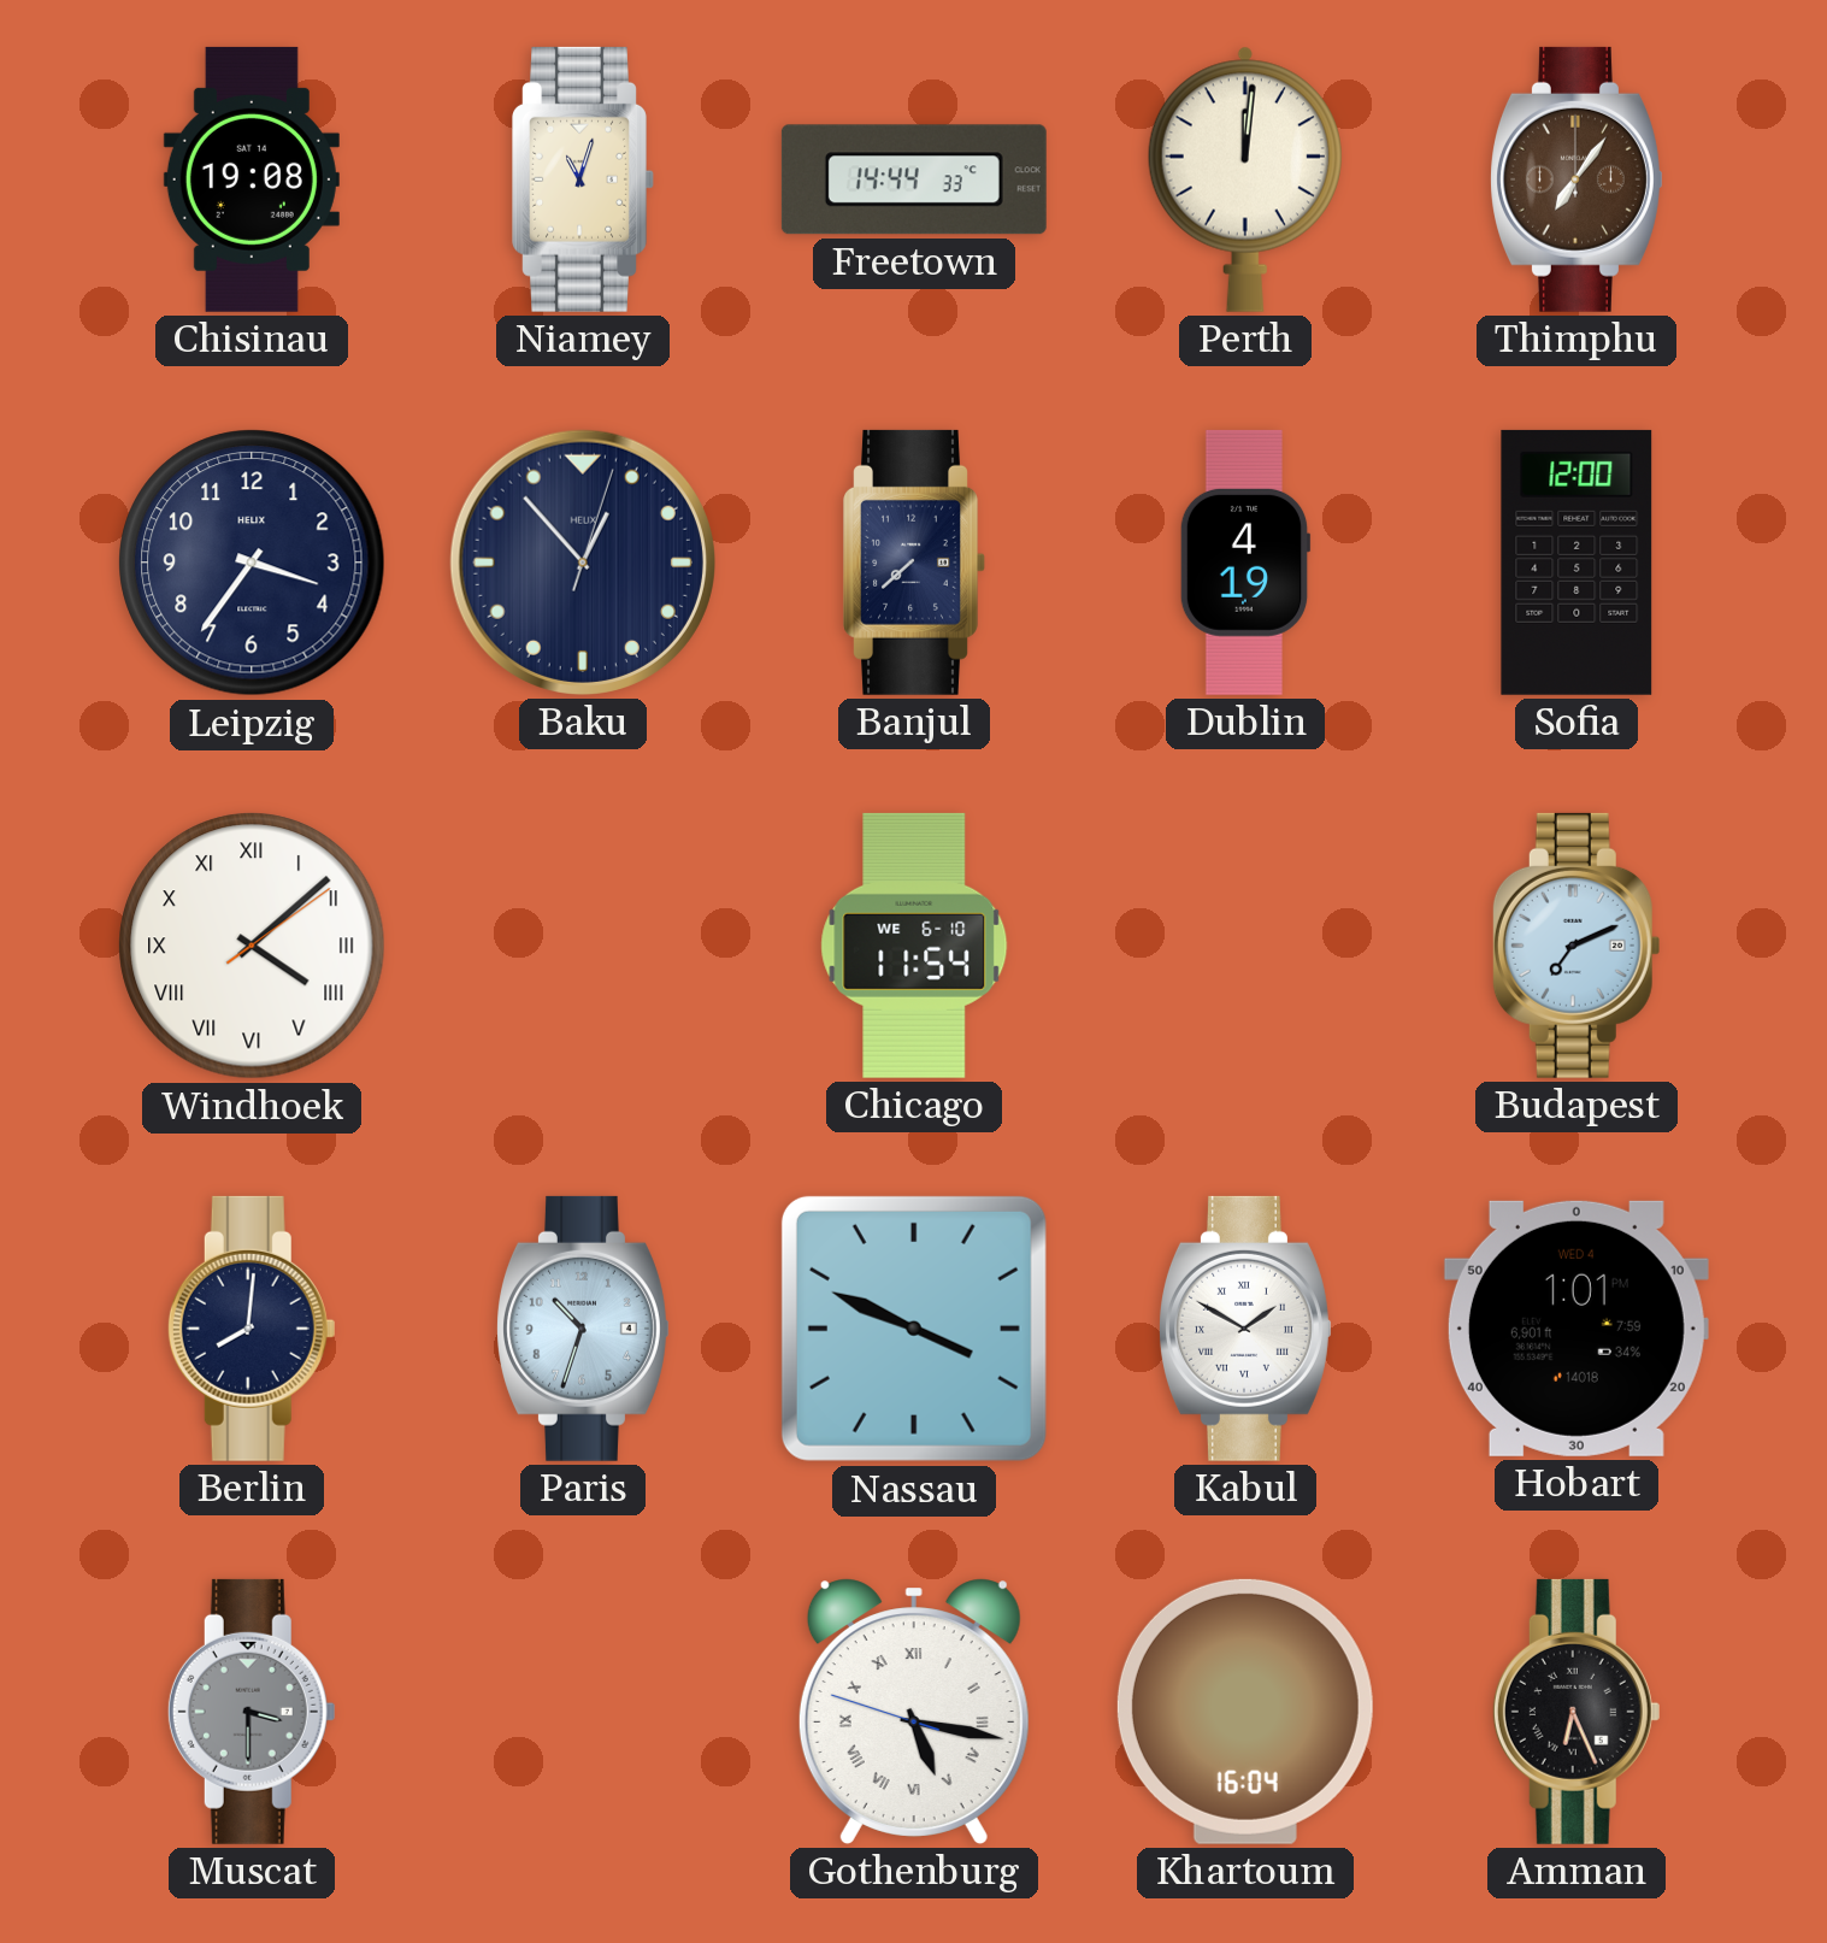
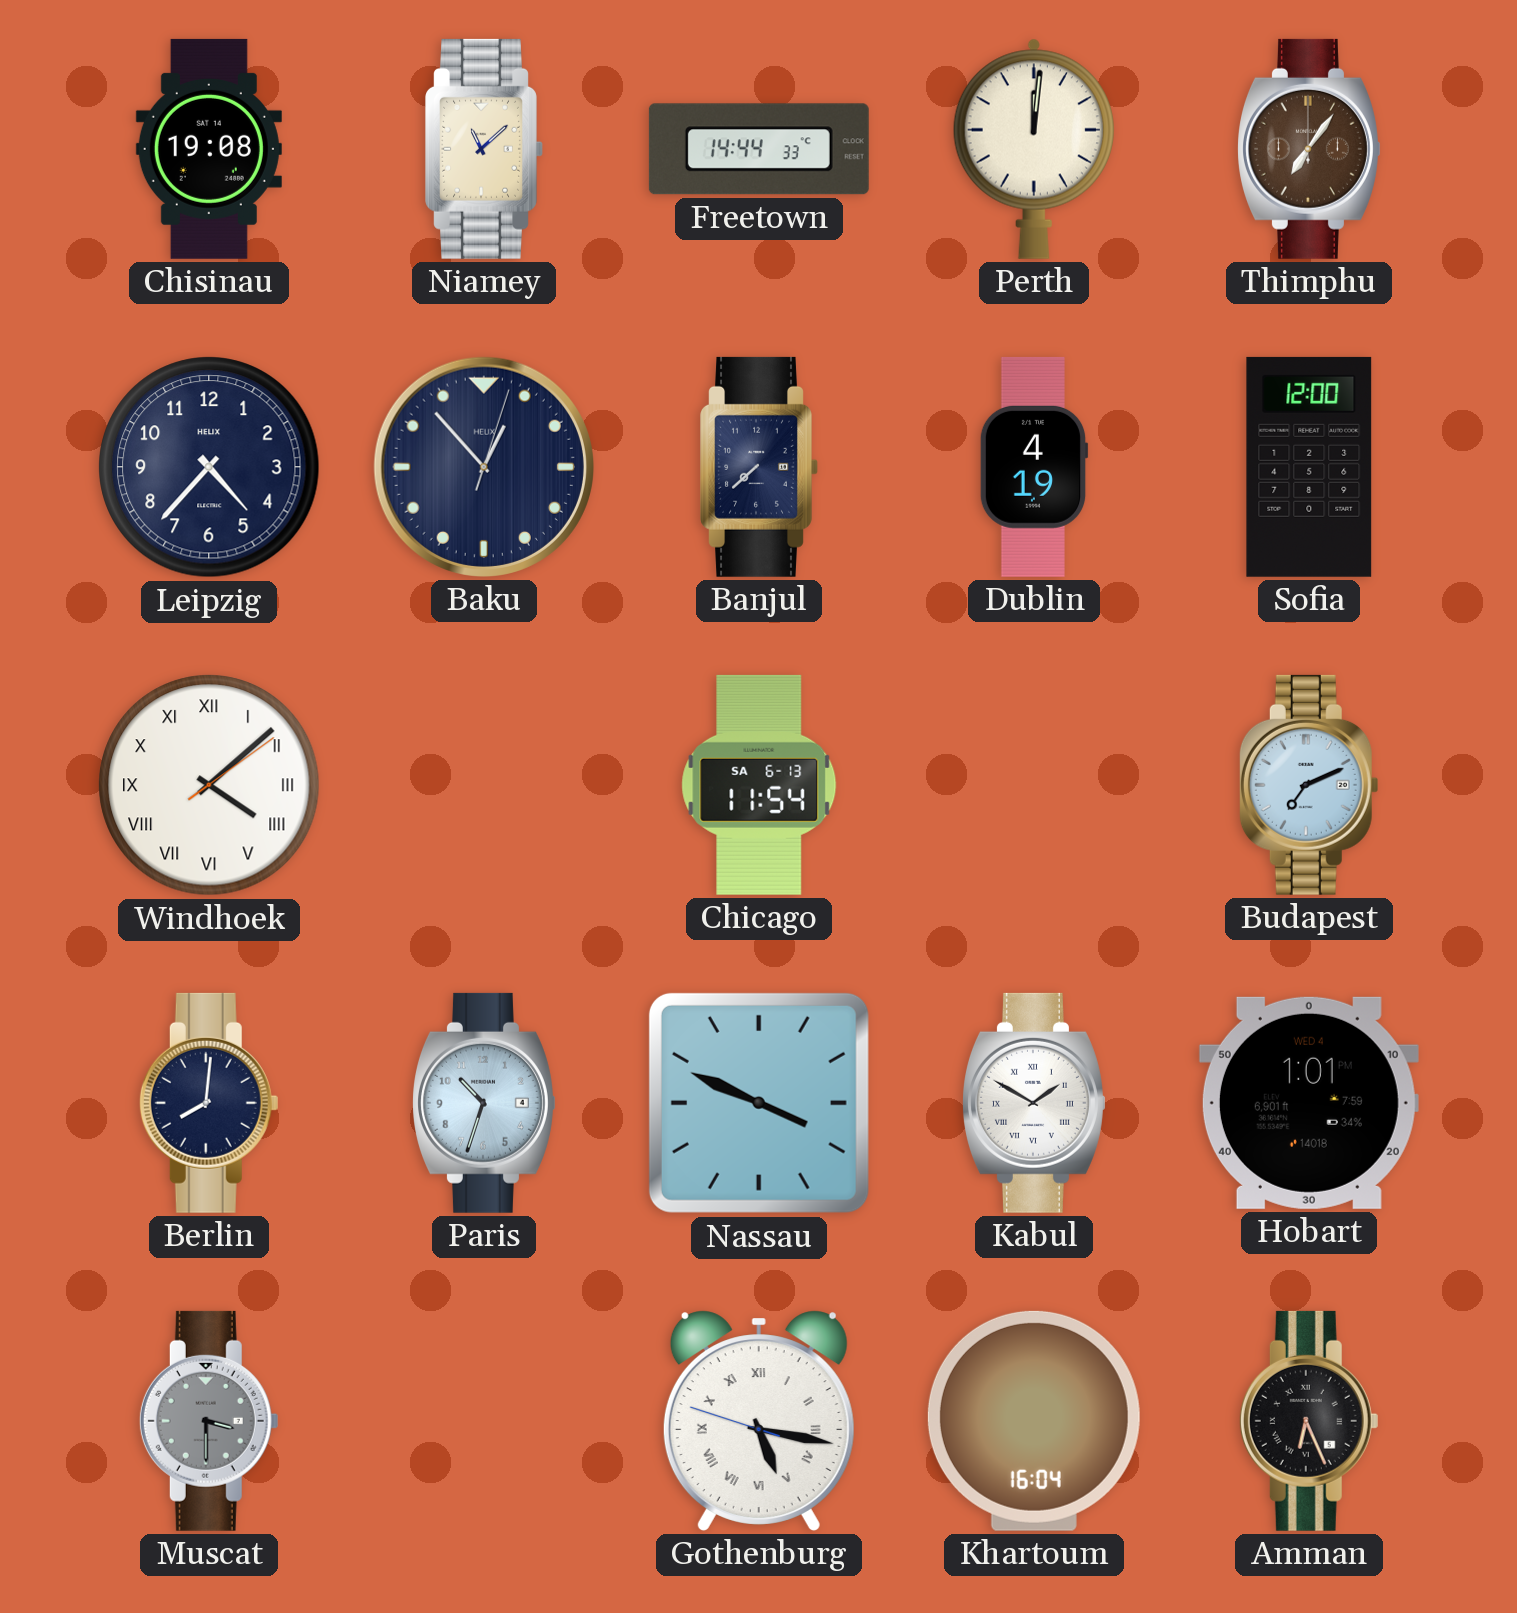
Niamey: 11:03 -> 11:08 (484, 149)
Leipzig: 3:36 -> 4:37 (209, 467)
Chicago date: WE 6-10 -> SA 6-13 (759, 785)
